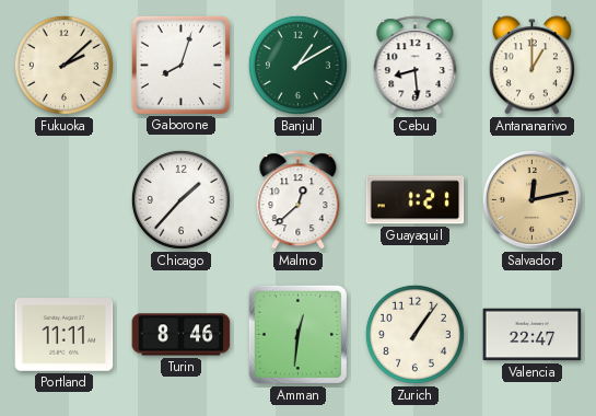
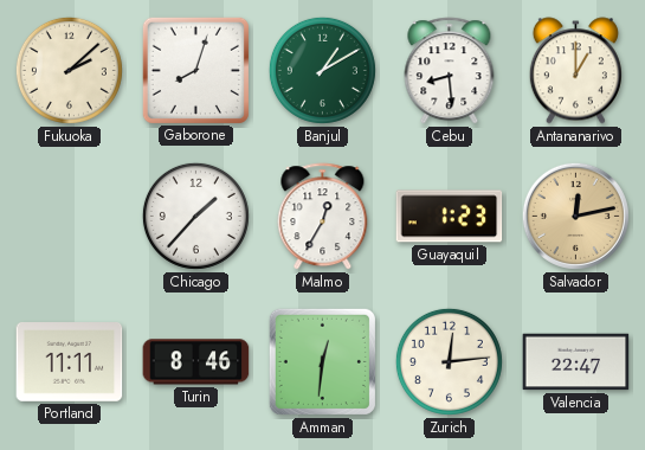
Malmo: 12:38 -> 12:35 (323, 217)
Guayaquil: 1:21 -> 1:23 (450, 217)
Zurich: 1:06 -> 12:14 (449, 361)
